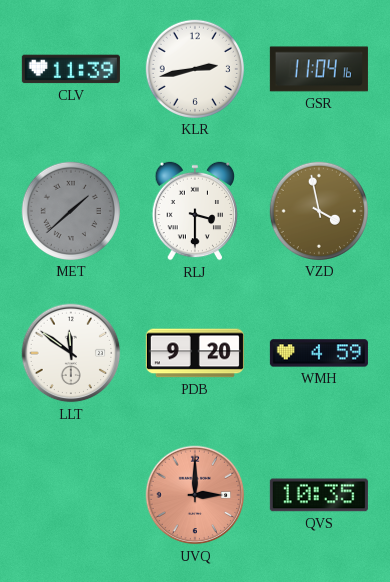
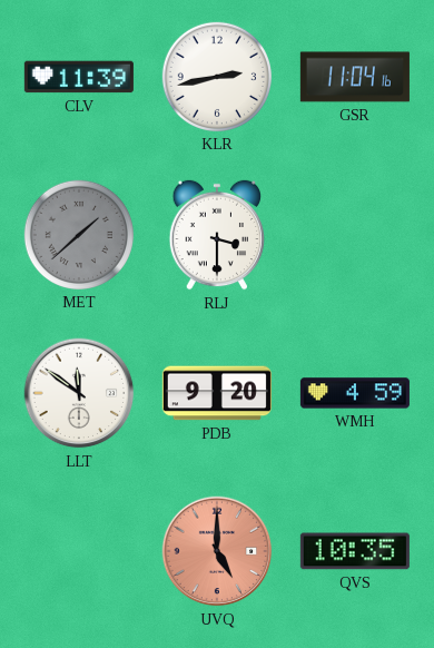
VZD: 3:58 -> none (319, 211)
UVQ: 3:00 -> 5:00 (217, 551)
